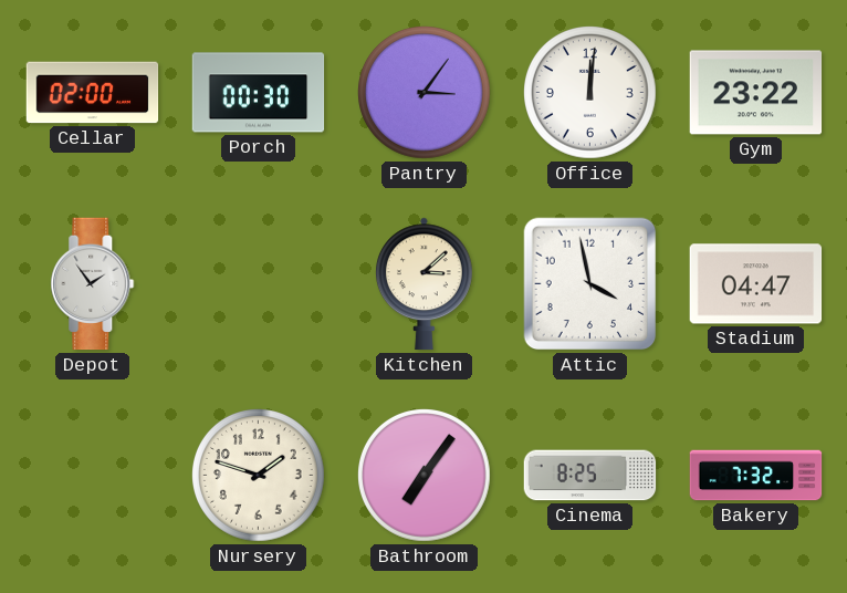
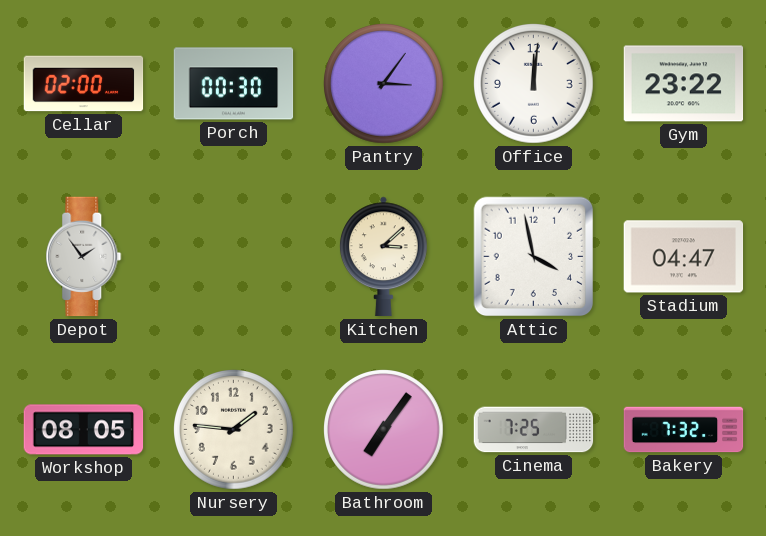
Workshop: none -> 08:05 (84, 430)
Nursery: 1:48 -> 1:46 (234, 430)
Cinema: 8:25 -> 7:25 (534, 430)
